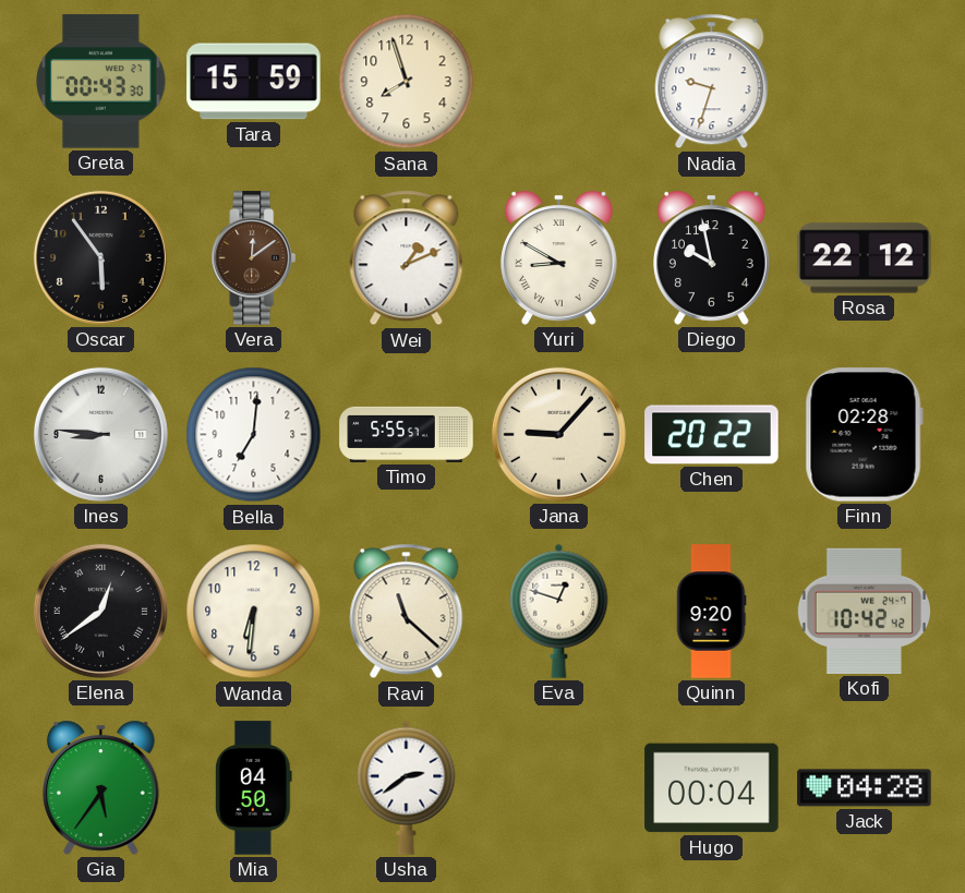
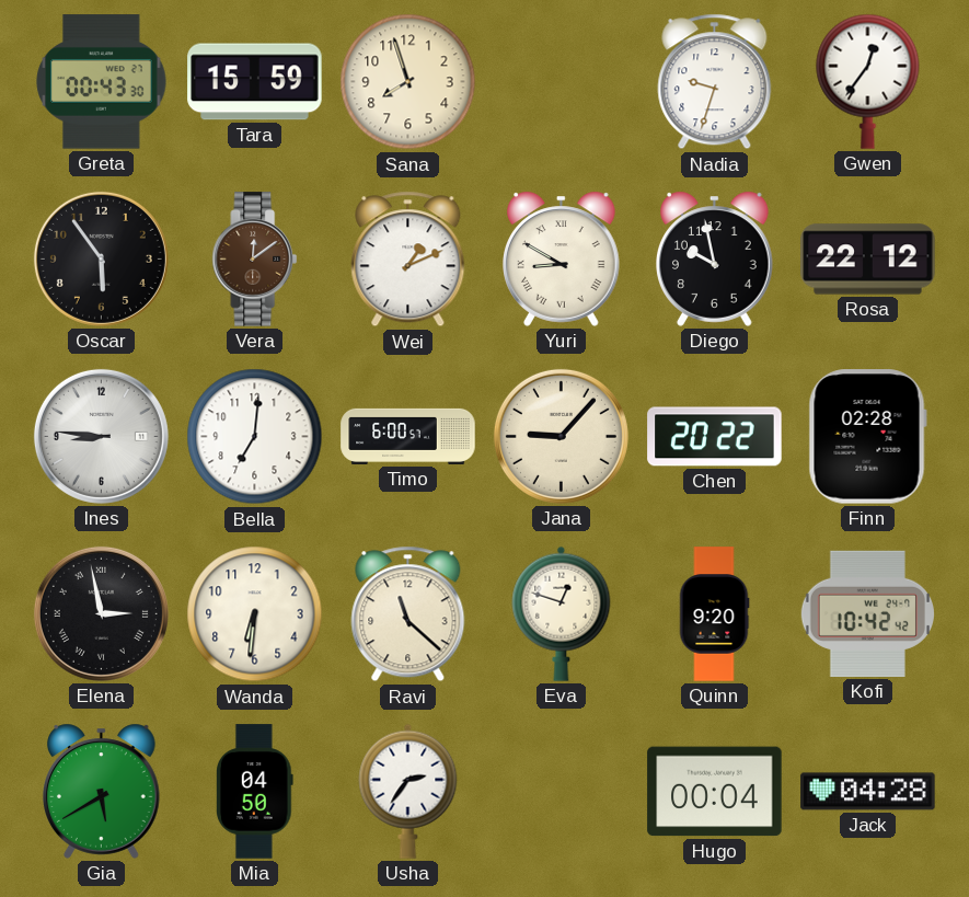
Gwen: none -> 12:36 (868, 81)
Timo: 5:55 -> 6:00 (408, 436)
Elena: 12:39 -> 2:58 (101, 613)
Gia: 5:36 -> 5:40 (102, 791)
Usha: 2:39 -> 2:36 (408, 791)
